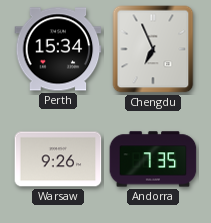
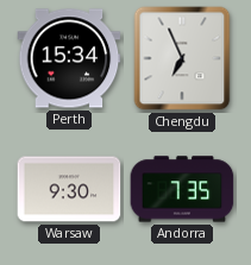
Warsaw: 9:26 -> 9:30 (69, 189)
